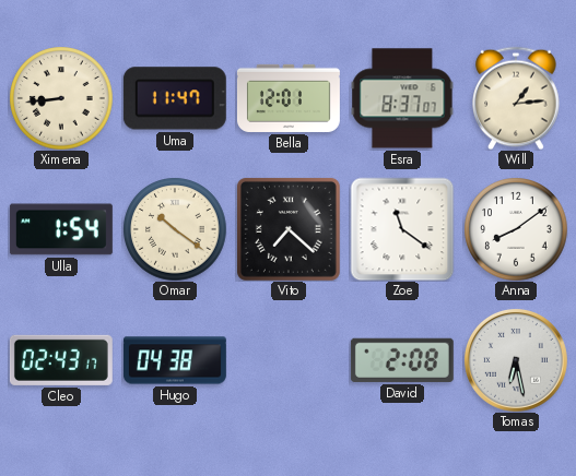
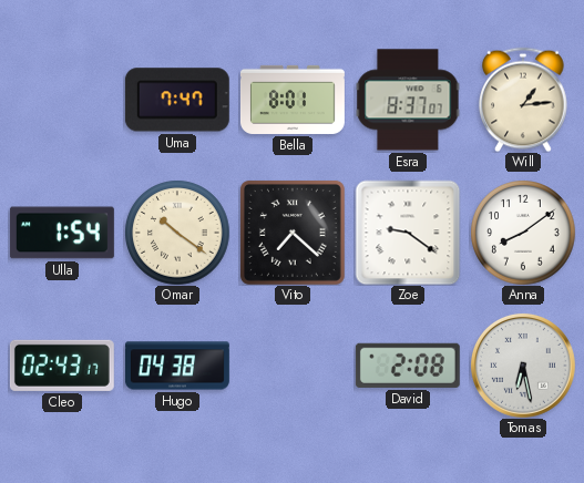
Ximena: 8:44 -> none (61, 98)
Uma: 11:47 -> 7:47 (177, 100)
Bella: 12:01 -> 8:01 (293, 100)
Zoe: 11:21 -> 9:21 (408, 233)
